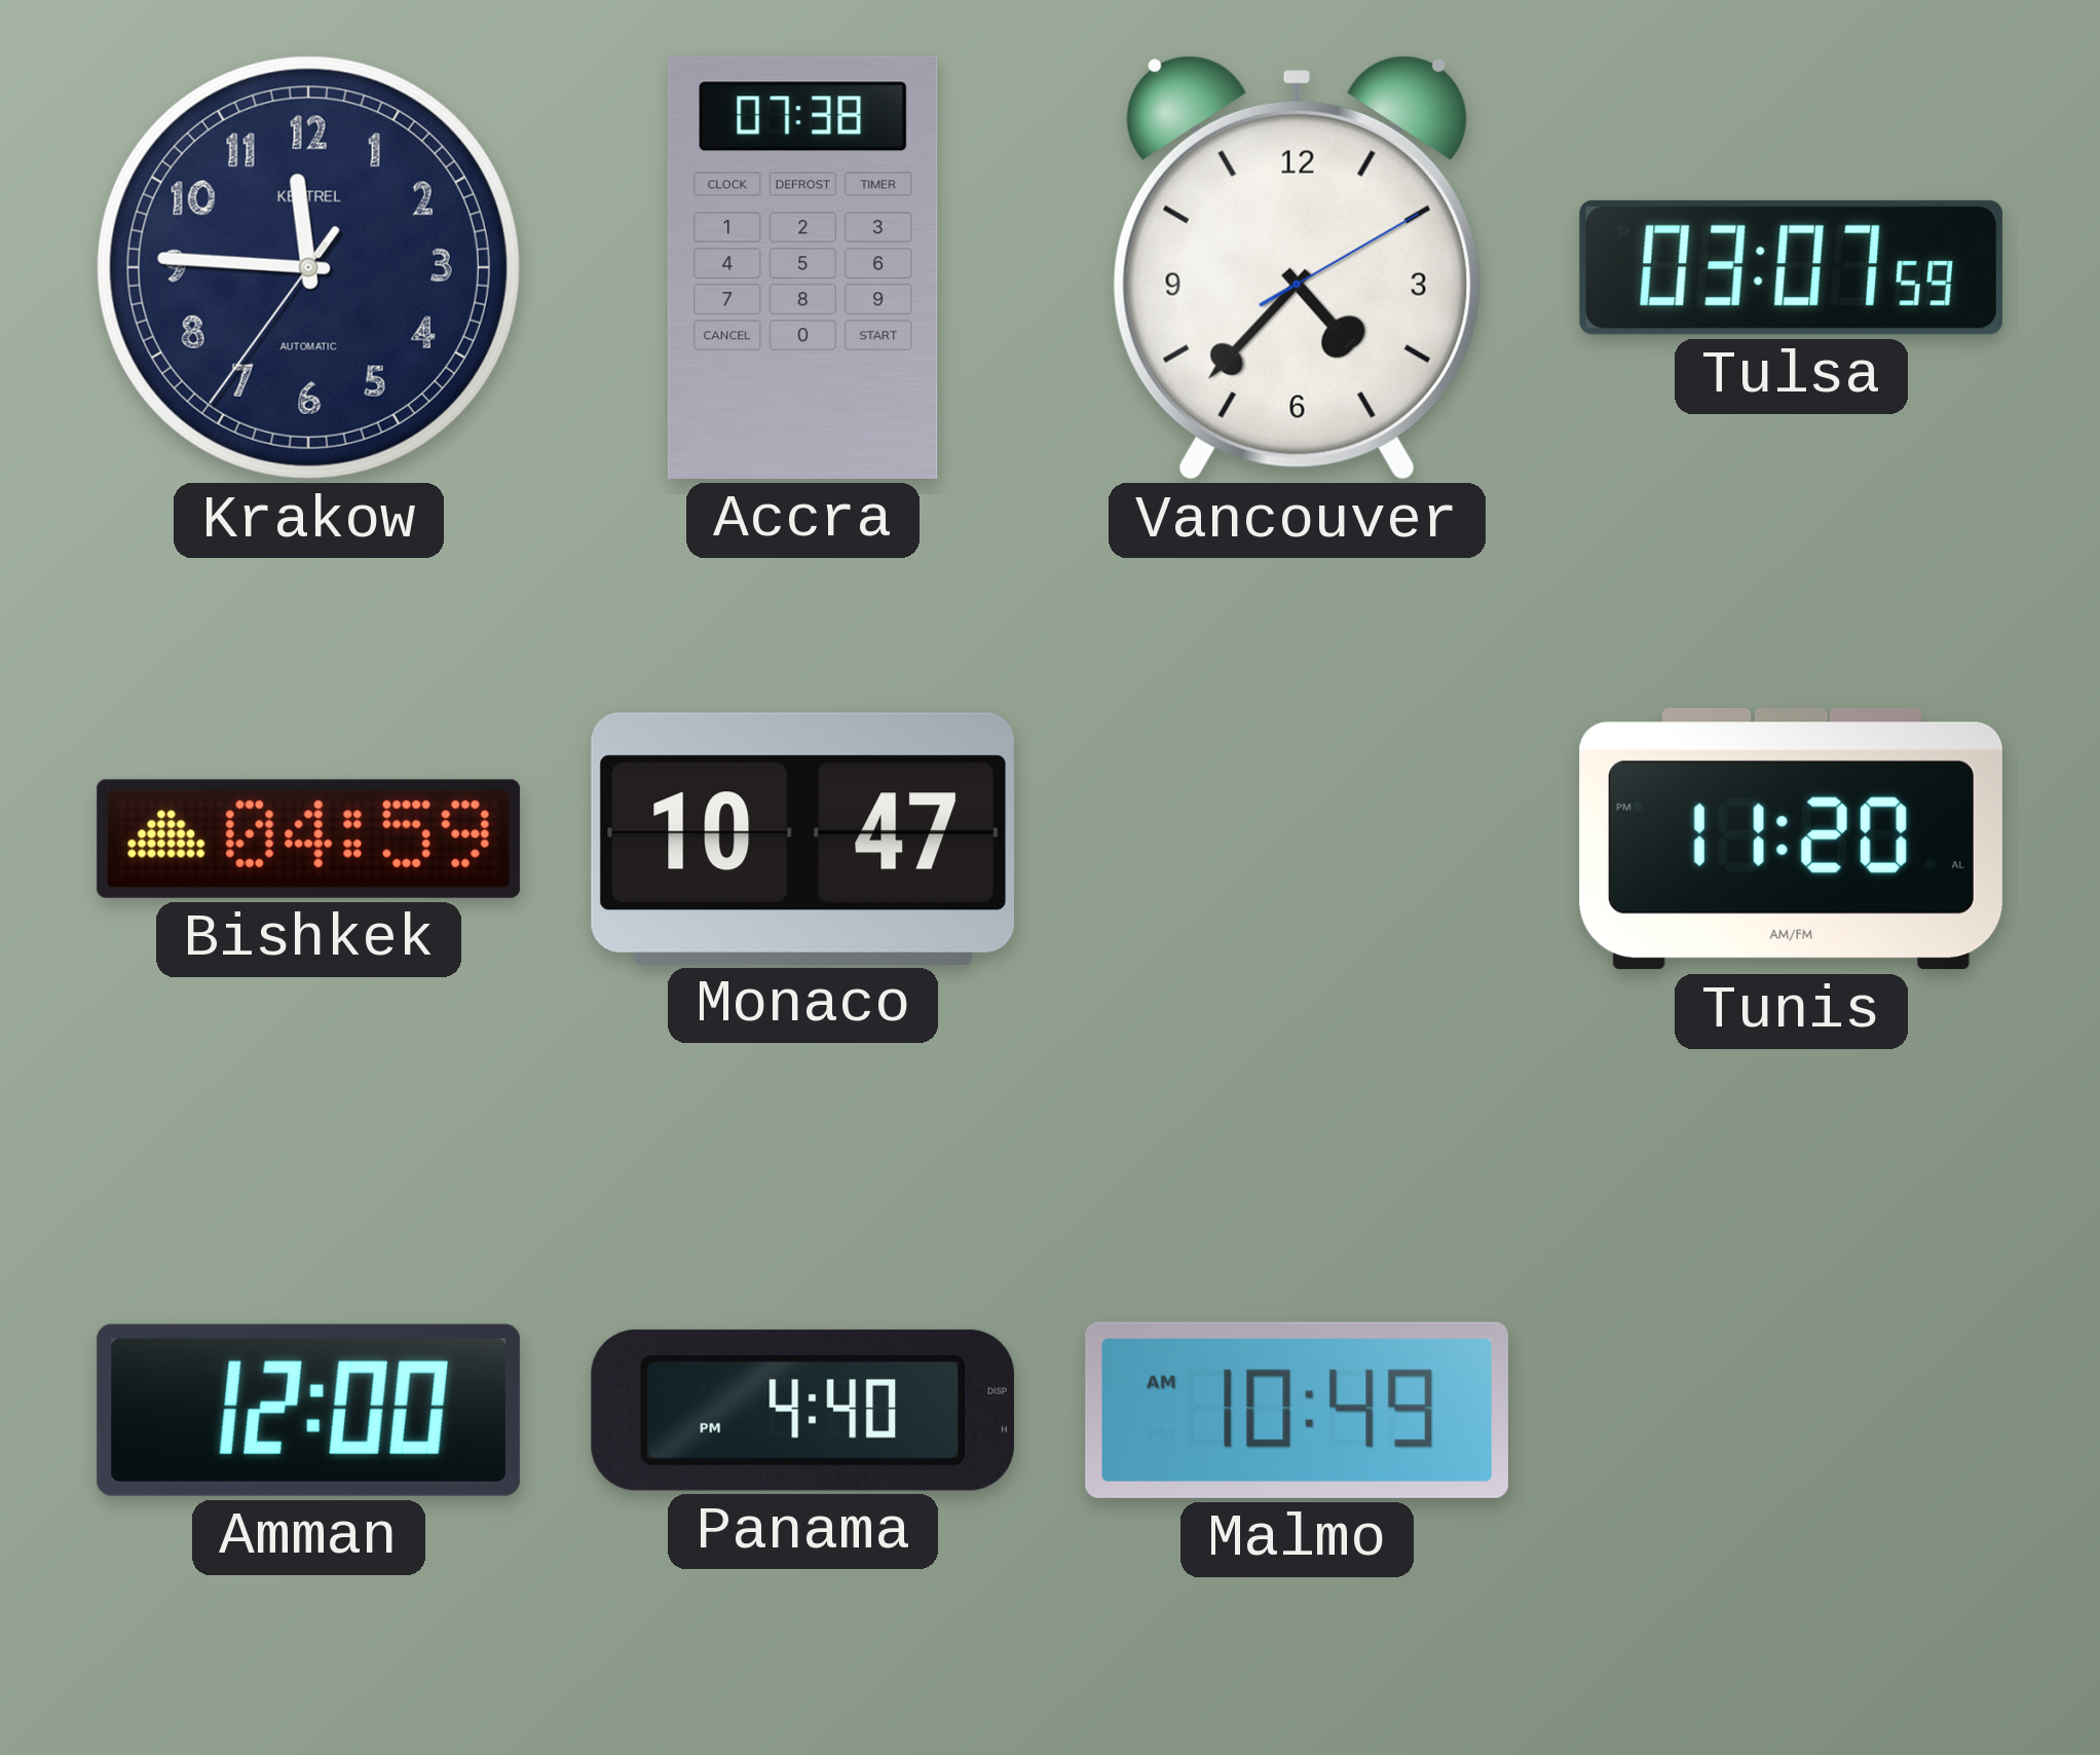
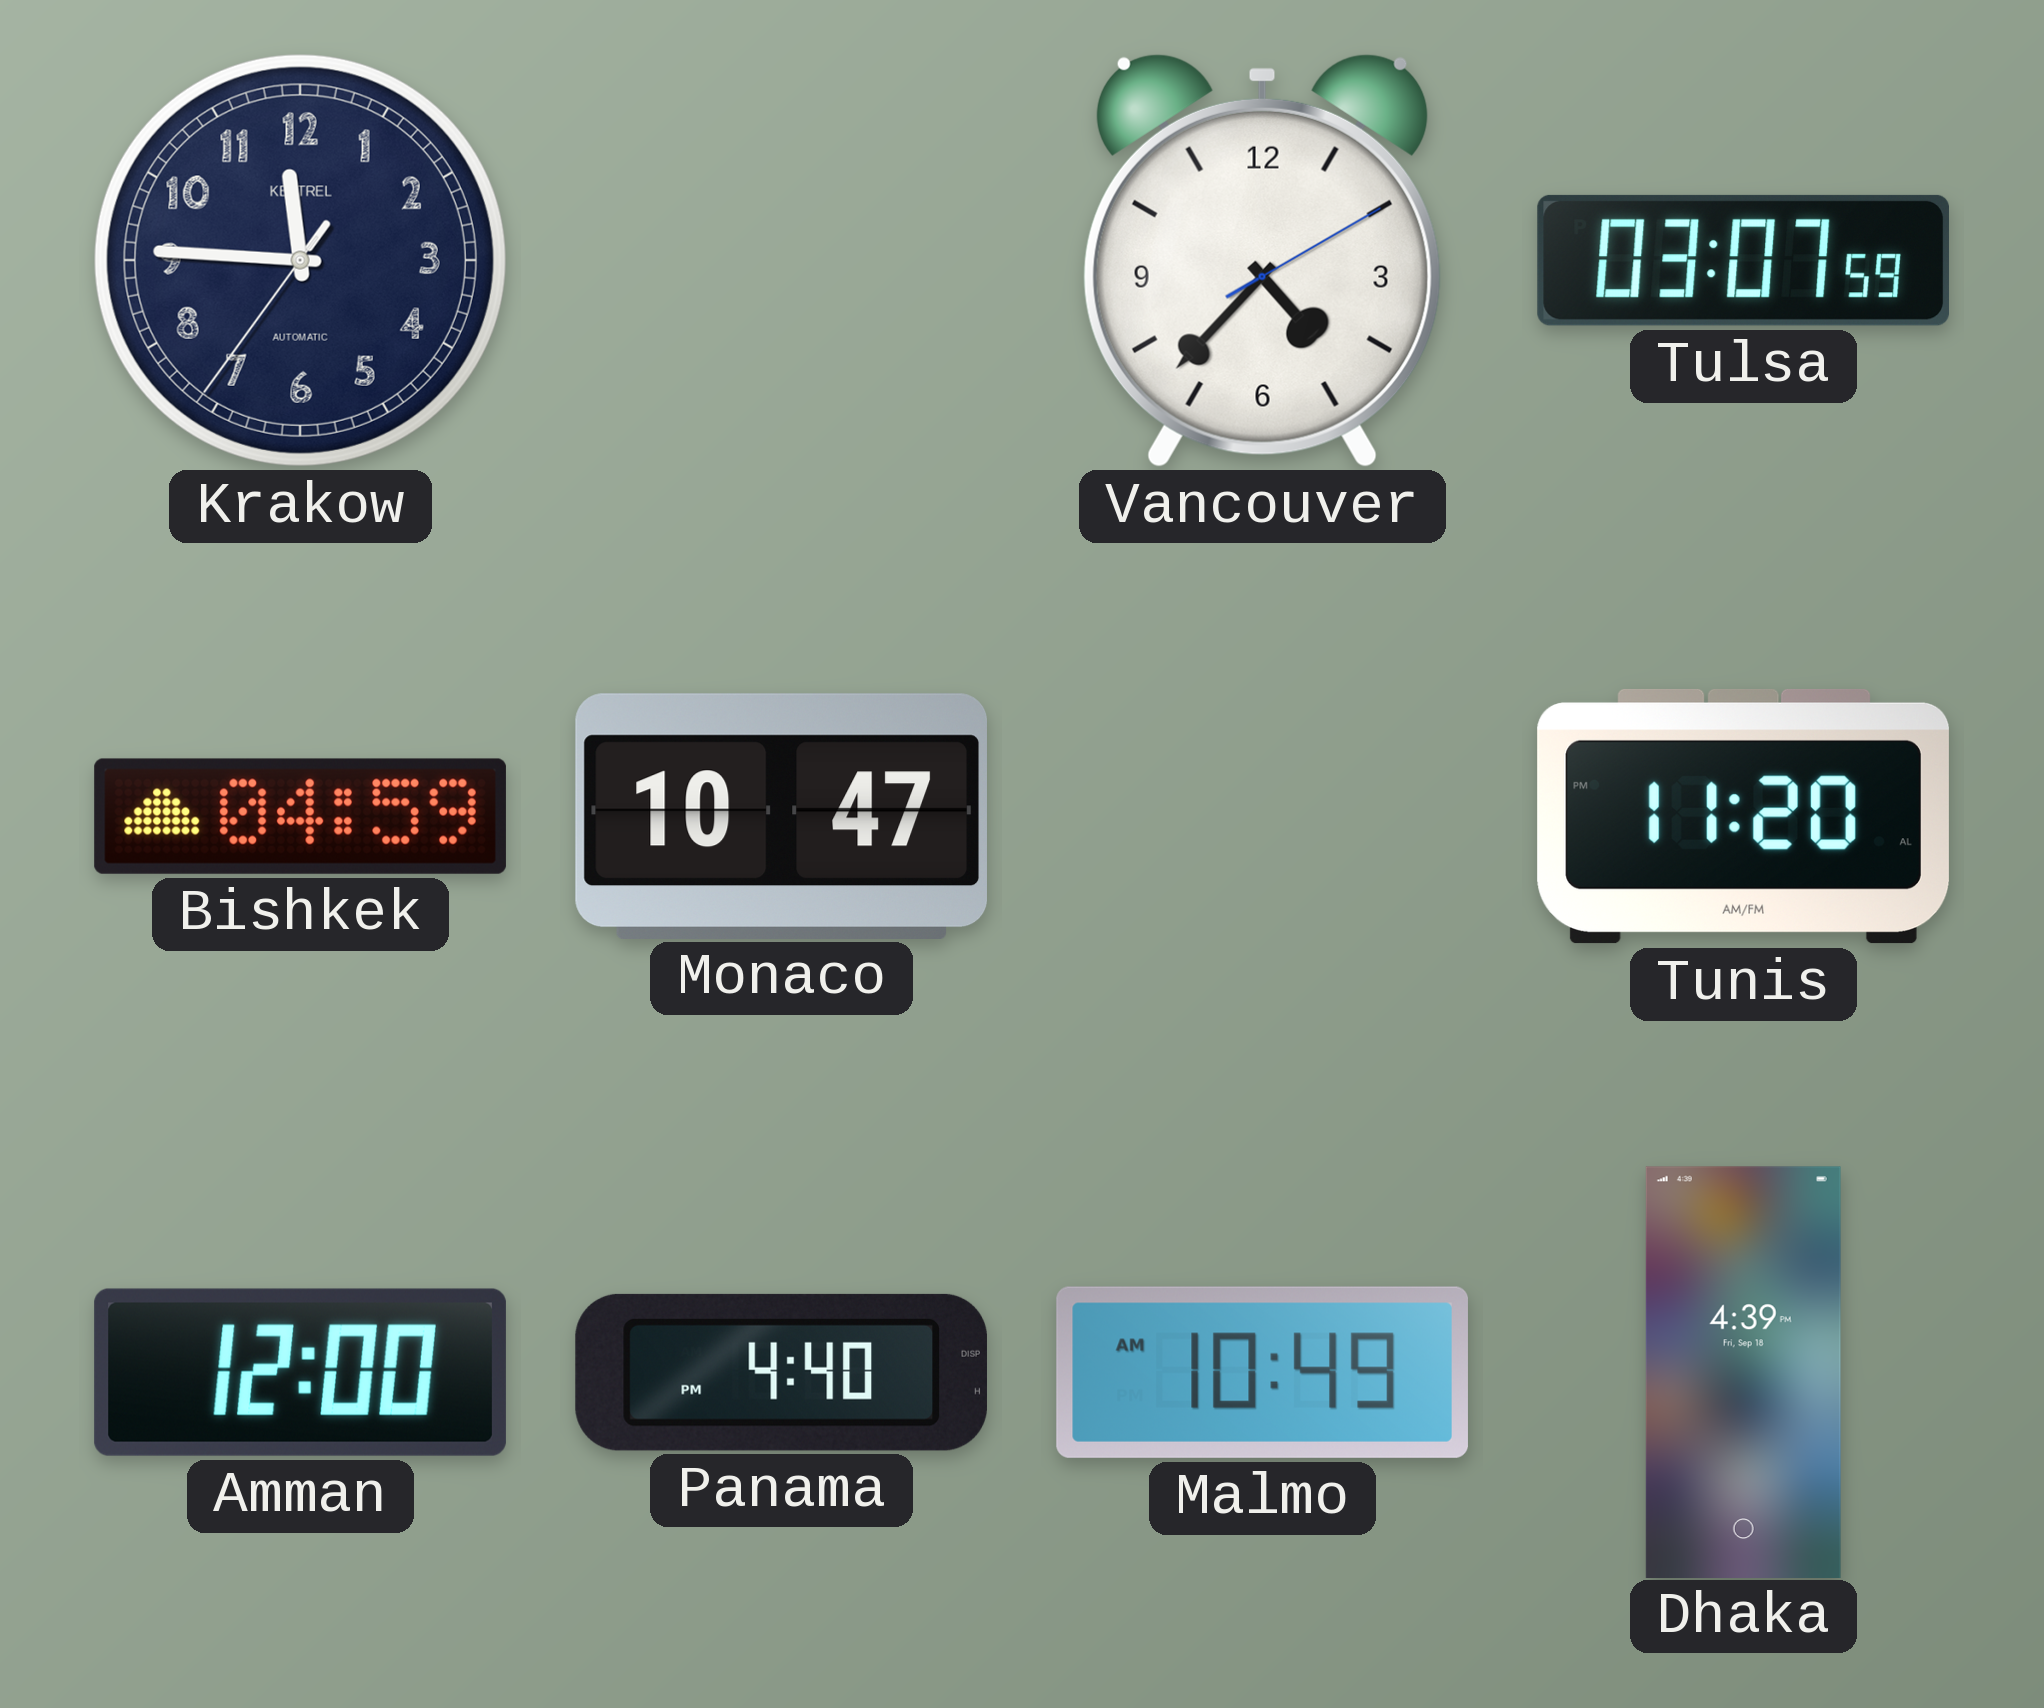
Accra: 07:38 -> none (802, 267)
Dhaka: none -> 4:39 (1743, 1372)
